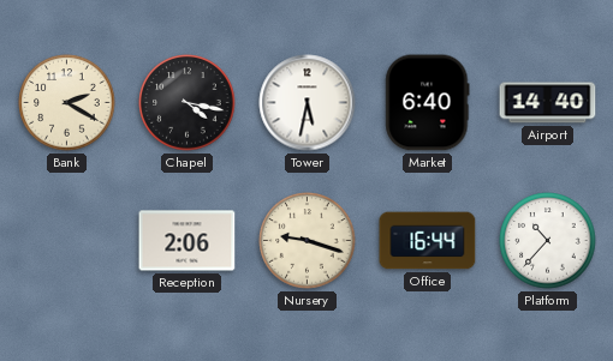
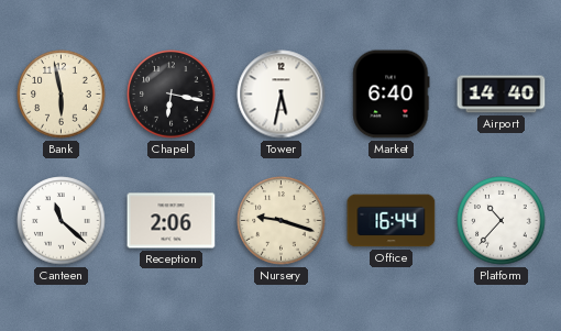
Bank: 2:20 -> 5:58 (62, 95)
Chapel: 4:17 -> 6:17 (172, 95)
Canteen: none -> 11:22 (62, 221)
